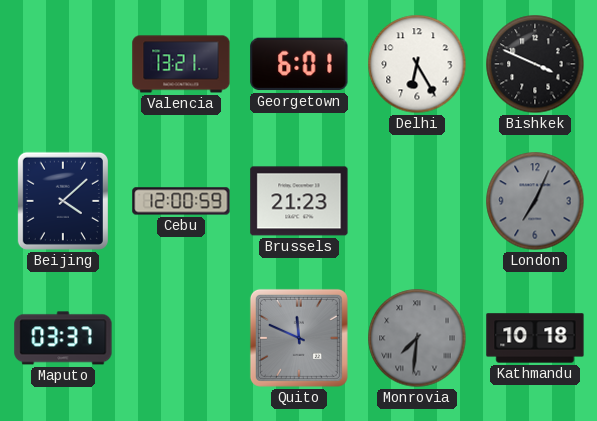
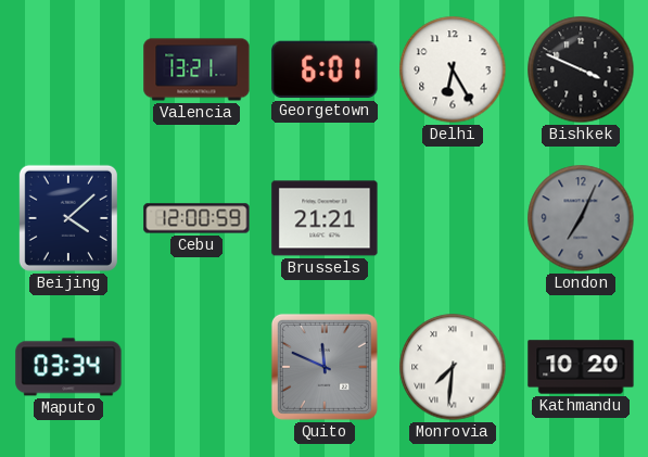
Brussels: 21:23 -> 21:21 (325, 218)
Maputo: 03:37 -> 03:34 (68, 367)
Monrovia dial: grey -> white (453, 367)
Kathmandu: 10:18 -> 10:20 (581, 367)
